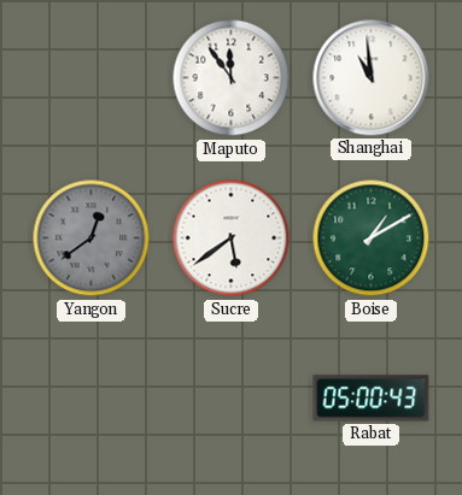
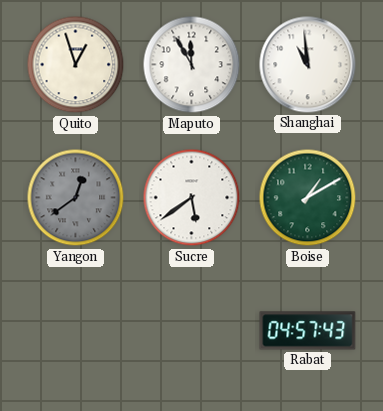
Quito: none -> 12:57 (76, 65)
Maputo: 11:54 -> 11:55 (192, 65)
Rabat: 05:00 -> 04:57 (308, 331)
